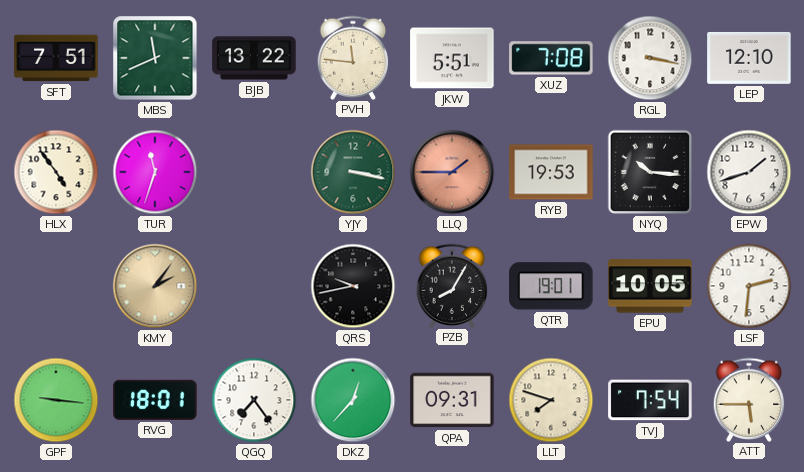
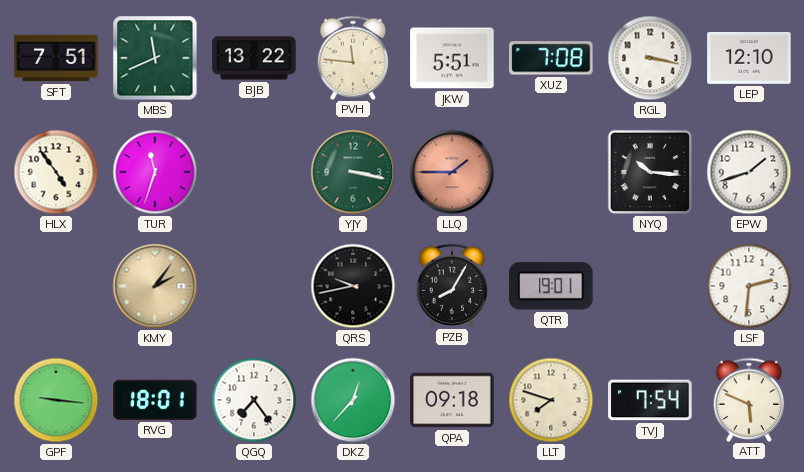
RYB: 19:53 -> none (551, 172)
EPU: 10:05 -> none (650, 286)
QPA: 09:31 -> 09:18 (452, 400)
ATT: 5:45 -> 5:49 (749, 399)
